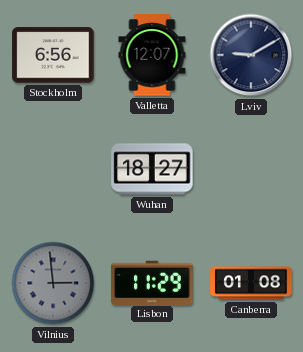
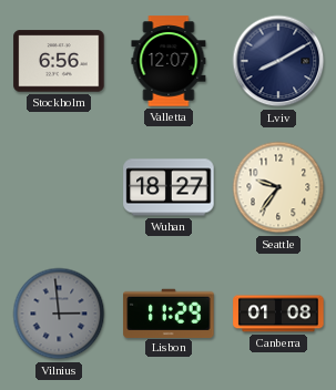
Lviv: 9:10 -> 8:10 (278, 61)
Seattle: none -> 9:36 (278, 187)
